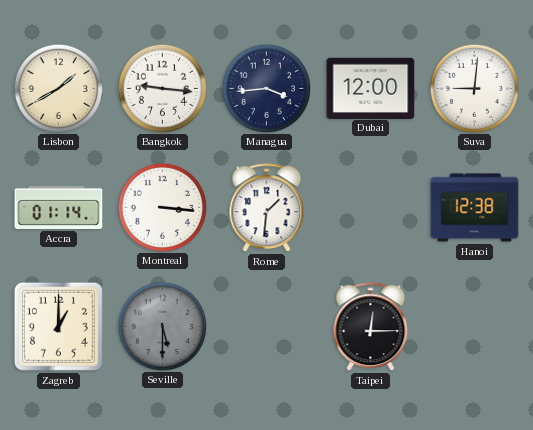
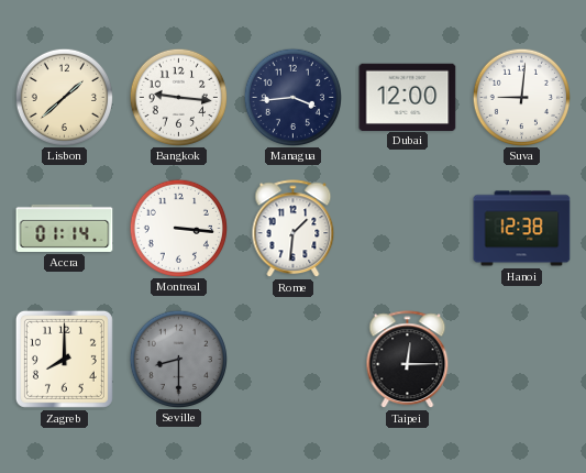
Lisbon: 1:40 -> 1:38 (64, 97)
Zagreb: 1:00 -> 8:00 (64, 359)
Seville: 5:30 -> 8:30 (178, 359)
